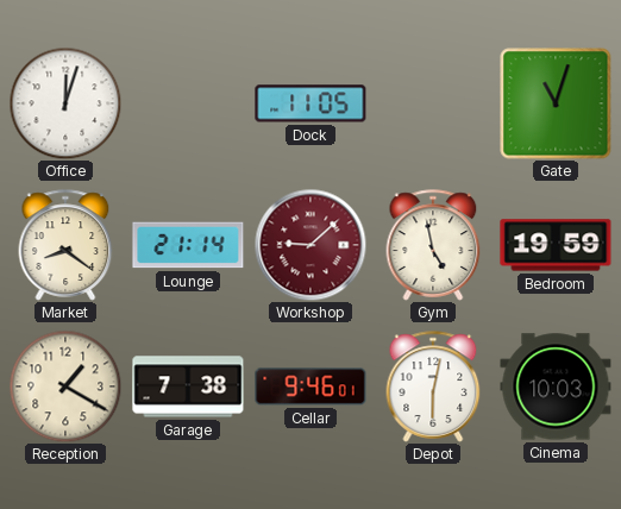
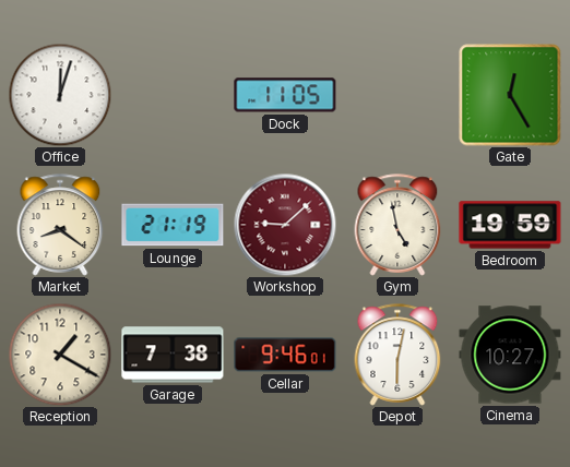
Gate: 11:03 -> 12:25 (510, 95)
Lounge: 21:14 -> 21:19 (173, 225)
Cinema: 10:03 -> 10:27 (510, 355)
